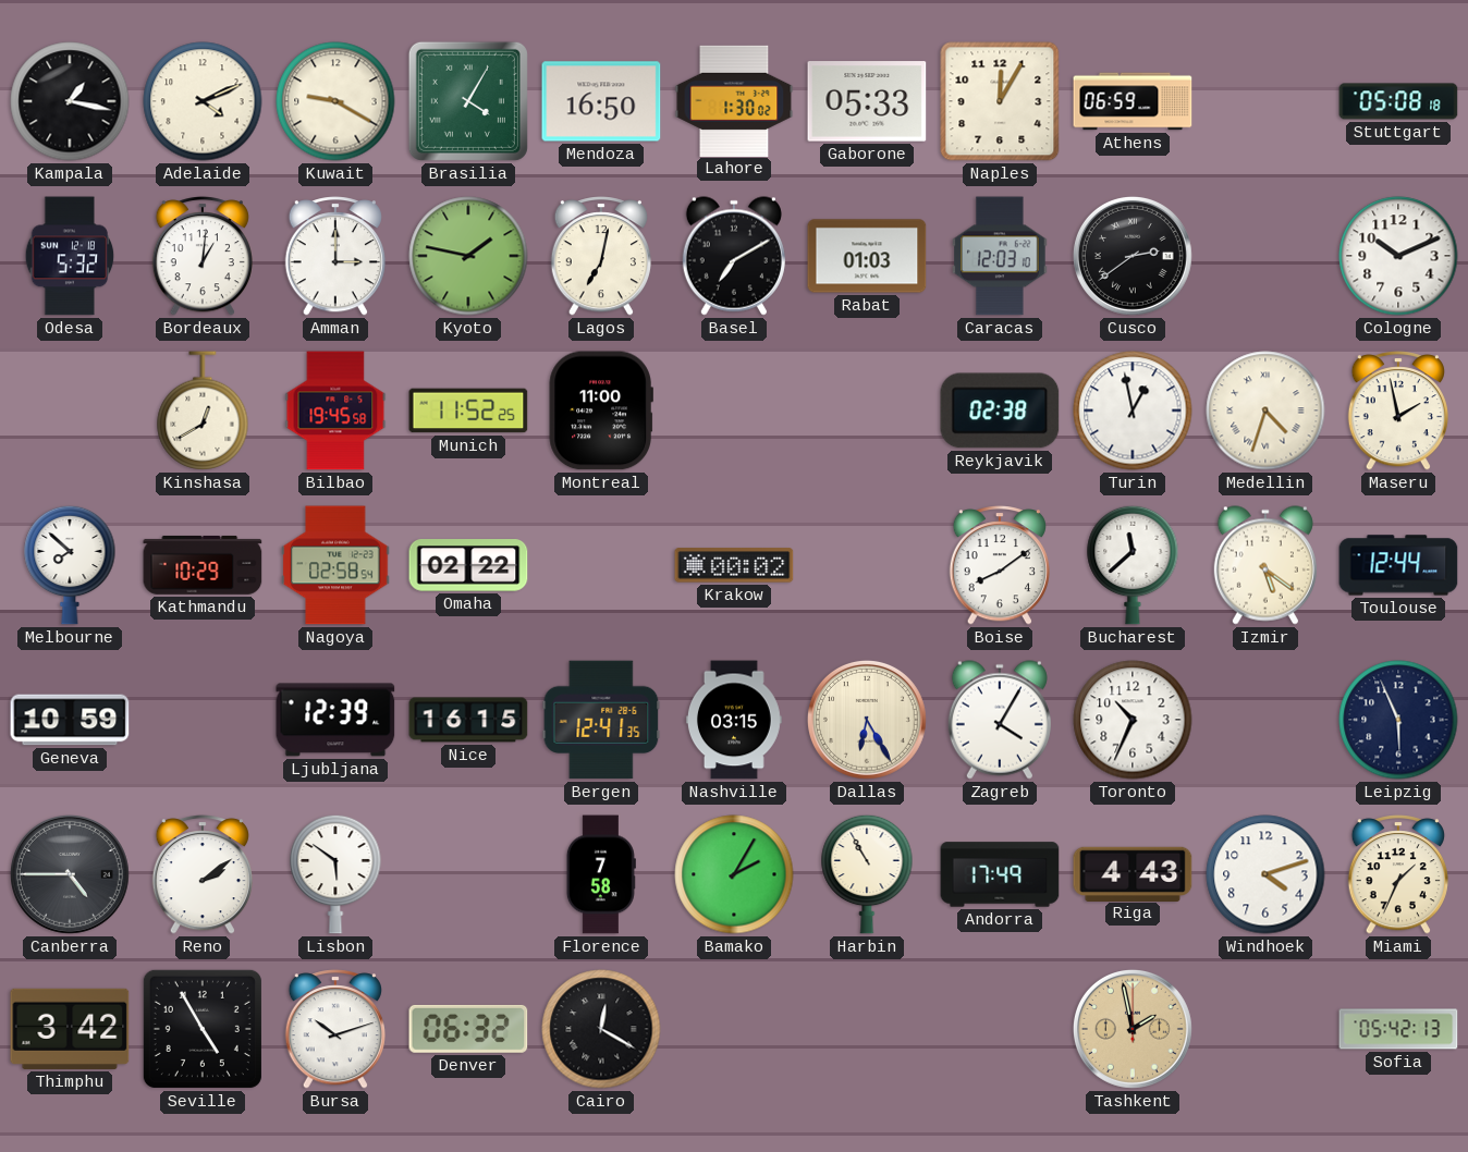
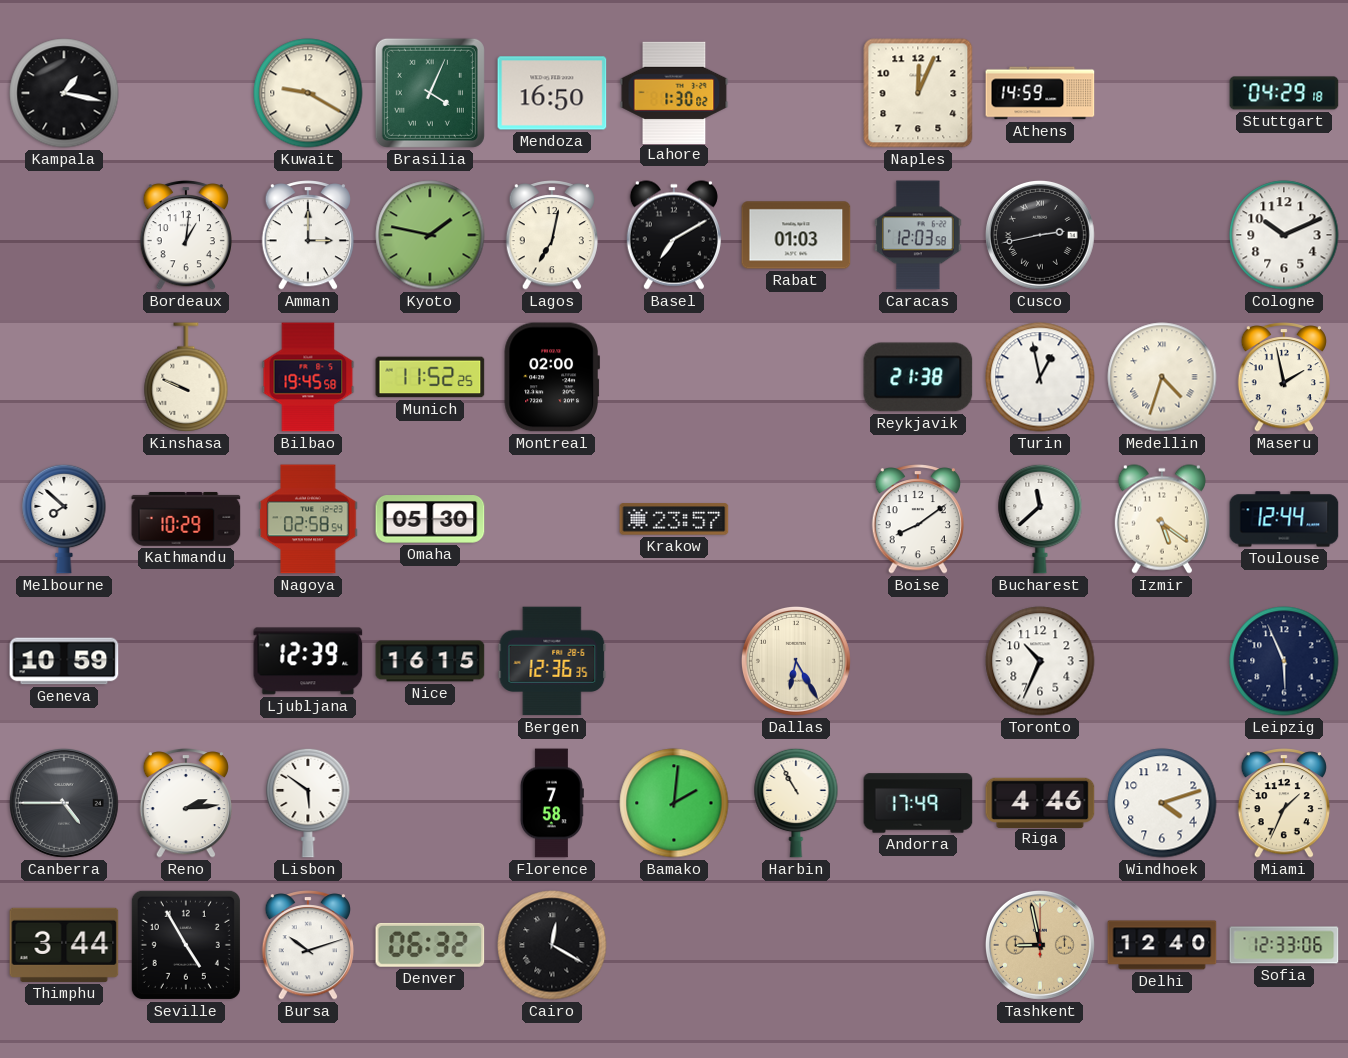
Adelaide: 4:11 -> none (203, 101)
Brasilia: 4:05 -> 4:04 (430, 93)
Gaborone: 05:33 -> none (867, 101)
Naples: 12:05 -> 12:04 (918, 93)
Athens: 06:59 -> 14:59 (1040, 93)
Stuttgart: 05:08 -> 04:29 (1284, 93)
Odesa: 5:32 -> none (70, 256)
Caracas: 12:03:10 -> 12:03:58 (918, 235)
Cusco: 2:39 -> 2:43 (1040, 235)
Kinshasa: 12:40 -> 9:49 (186, 377)
Montreal: 11:00 -> 02:00 (552, 377)
Reykjavik: 02:38 -> 21:38 (918, 377)
Omaha: 02:22 -> 05:30 (430, 519)
Krakow: 00:02 -> 23:57 (674, 519)
Bergen: 12:41 -> 12:36 (552, 661)
Nashville: 03:15 -> none (734, 720)
Zagreb: 4:05 -> none (1000, 720)
Reno: 2:09 -> 2:14 (185, 803)
Bamako: 2:05 -> 2:01 (674, 803)
Riga: 4:43 -> 4:46 (1040, 802)
Thimphu: 3:42 -> 3:44 (64, 945)
Tashkent: 1:58 -> 8:58 (1040, 945)
Delhi: none -> 12:40 (1162, 945)
Sofia: 05:42 -> 12:33 (1284, 945)
